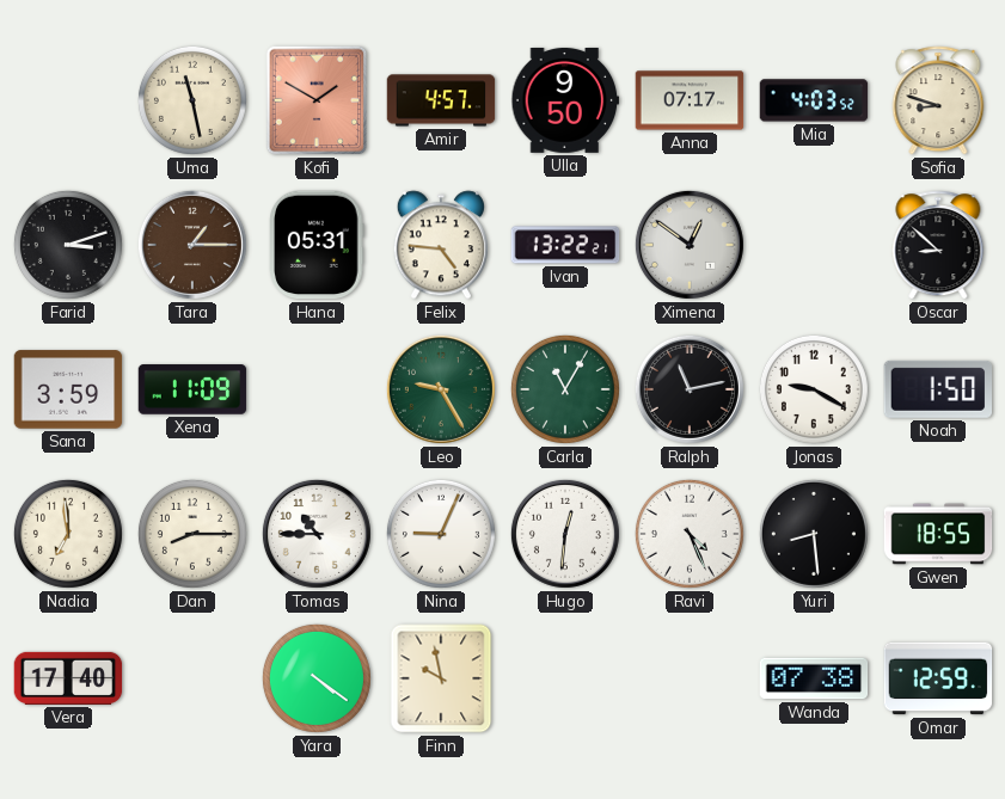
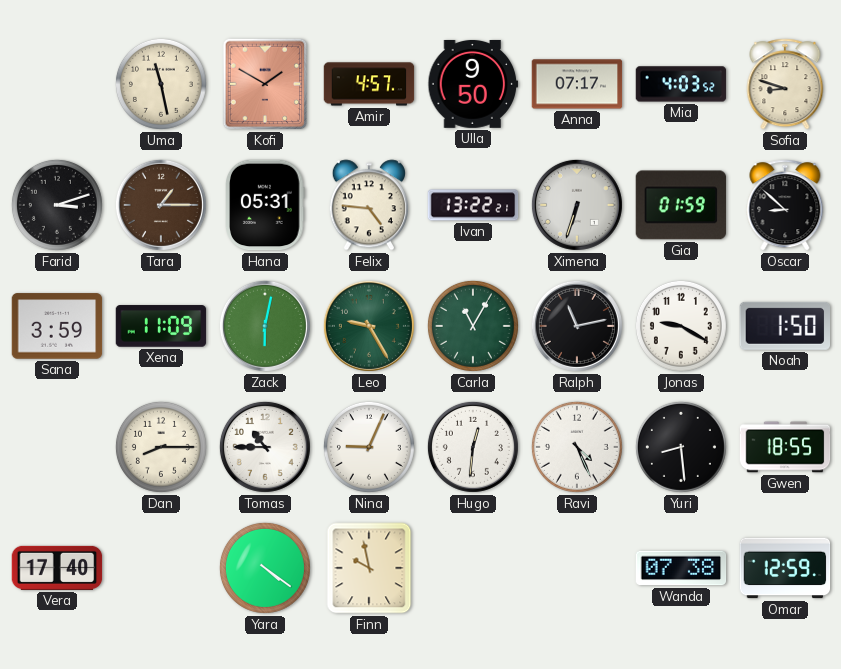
Ximena: 12:51 -> 6:33 (577, 205)
Gia: none -> 01:59 (681, 205)
Zack: none -> 6:02 (265, 326)
Nadia: 6:59 -> none (68, 534)
